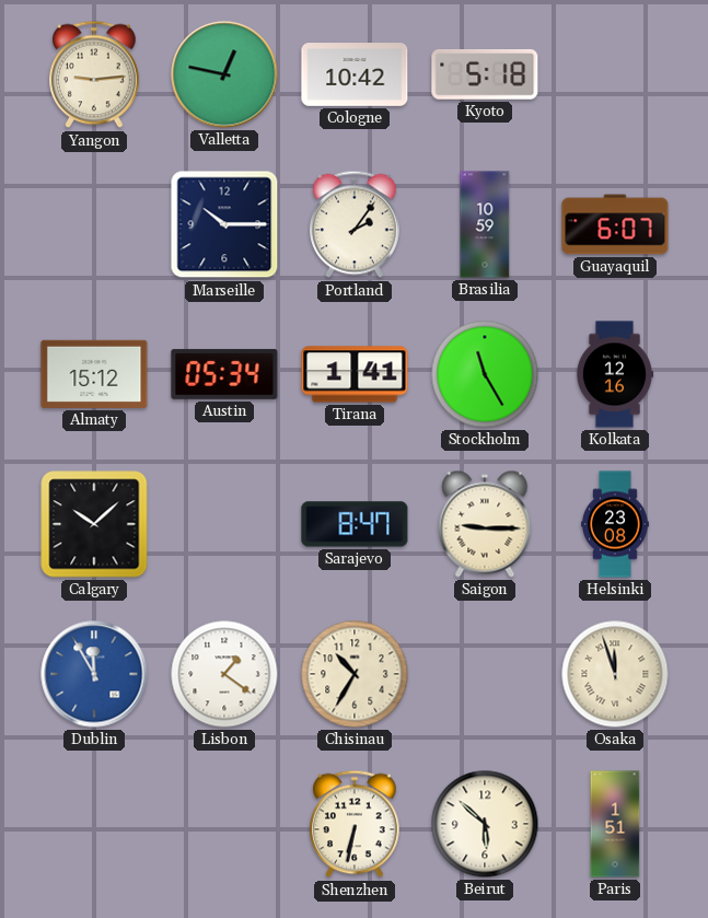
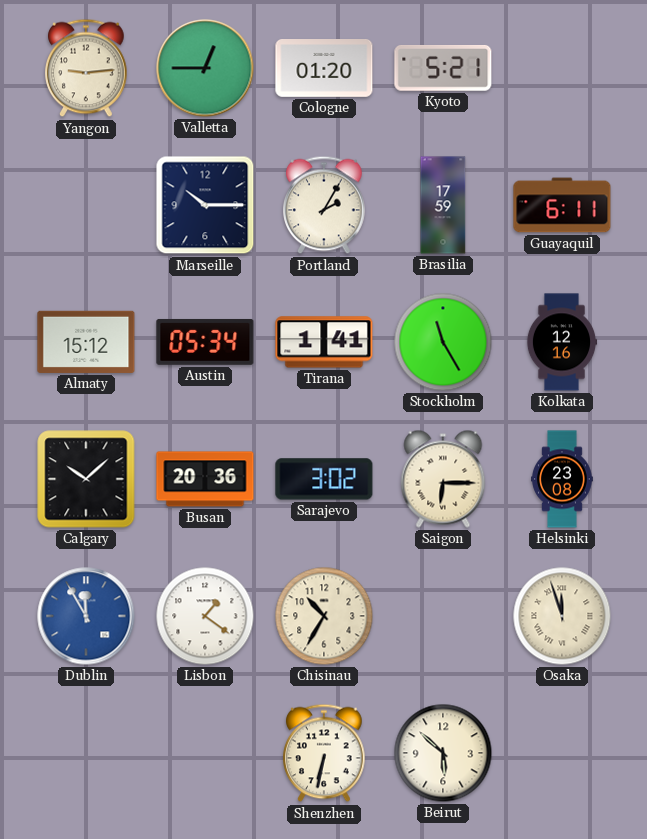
Valletta: 12:47 -> 12:45 (205, 68)
Cologne: 10:42 -> 01:20 (324, 69)
Kyoto: 5:18 -> 5:21 (443, 68)
Portland: 2:06 -> 2:05 (325, 205)
Brasilia: 10:59 -> 17:59 (443, 205)
Guayaquil: 6:07 -> 6:11 (562, 205)
Busan: none -> 20:36 (205, 479)
Sarajevo: 8:47 -> 3:02 (324, 479)
Saigon: 9:15 -> 6:15 (443, 479)
Paris: 1:51 -> none (615, 824)
